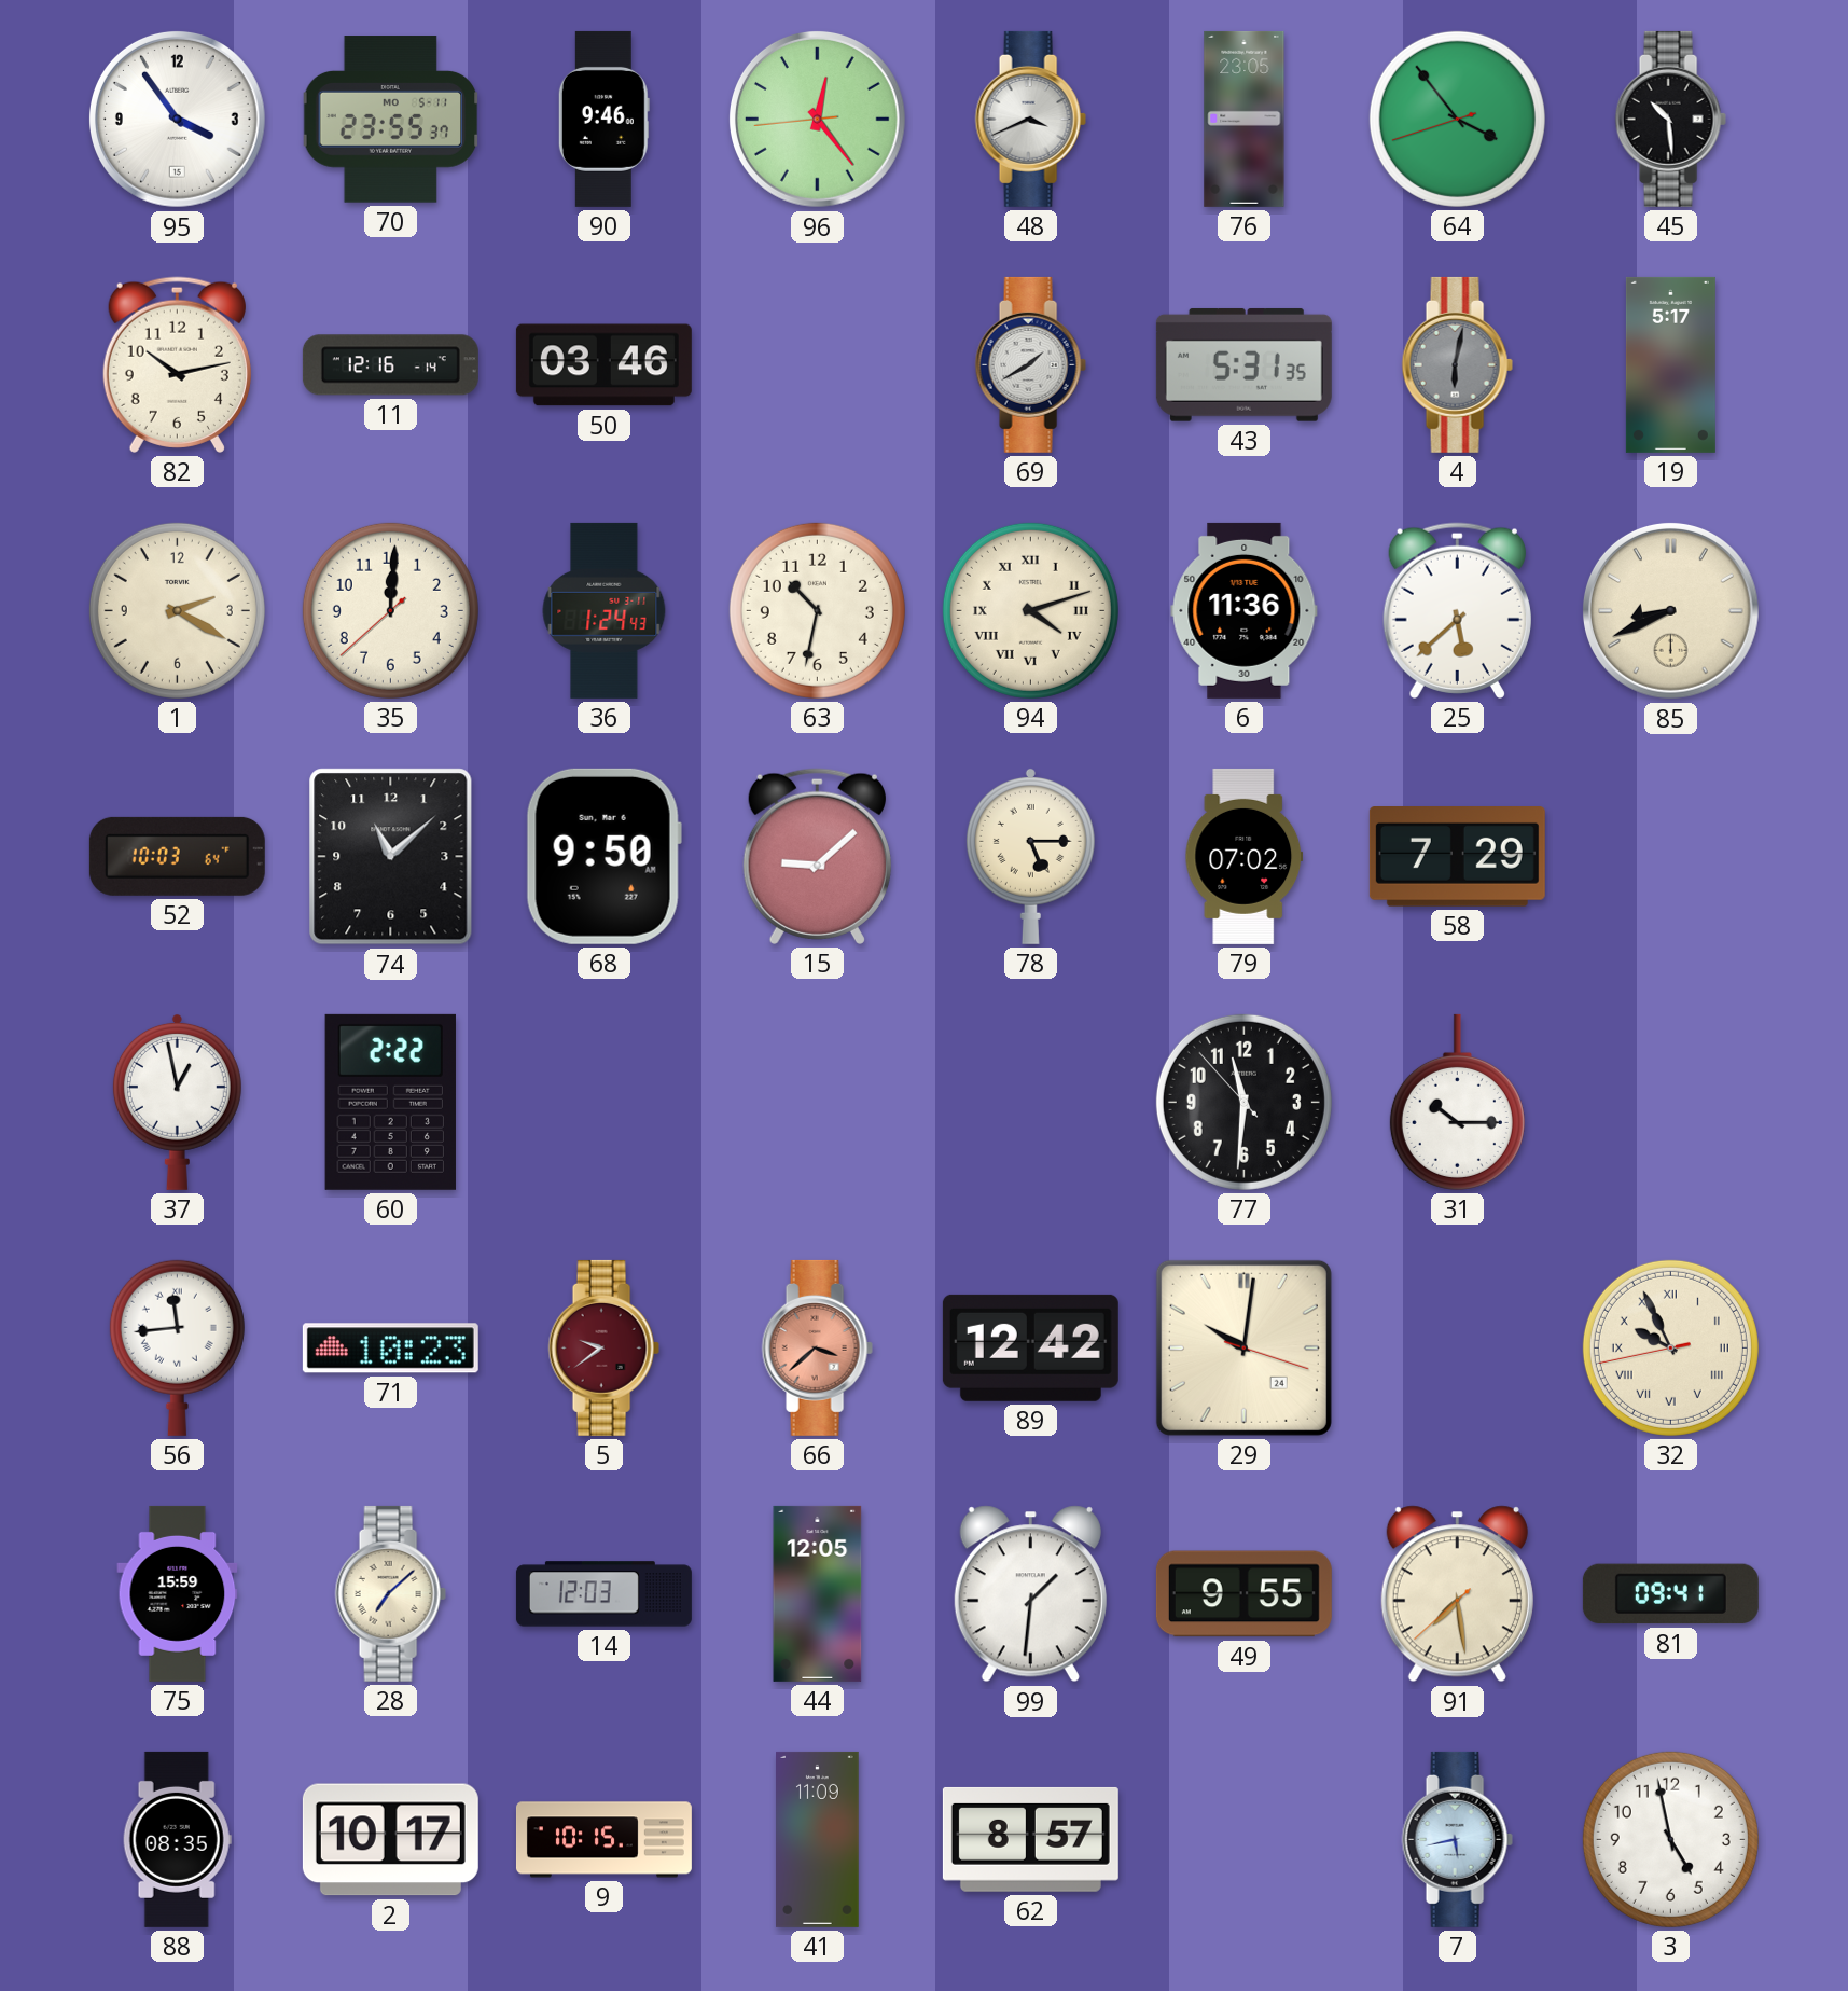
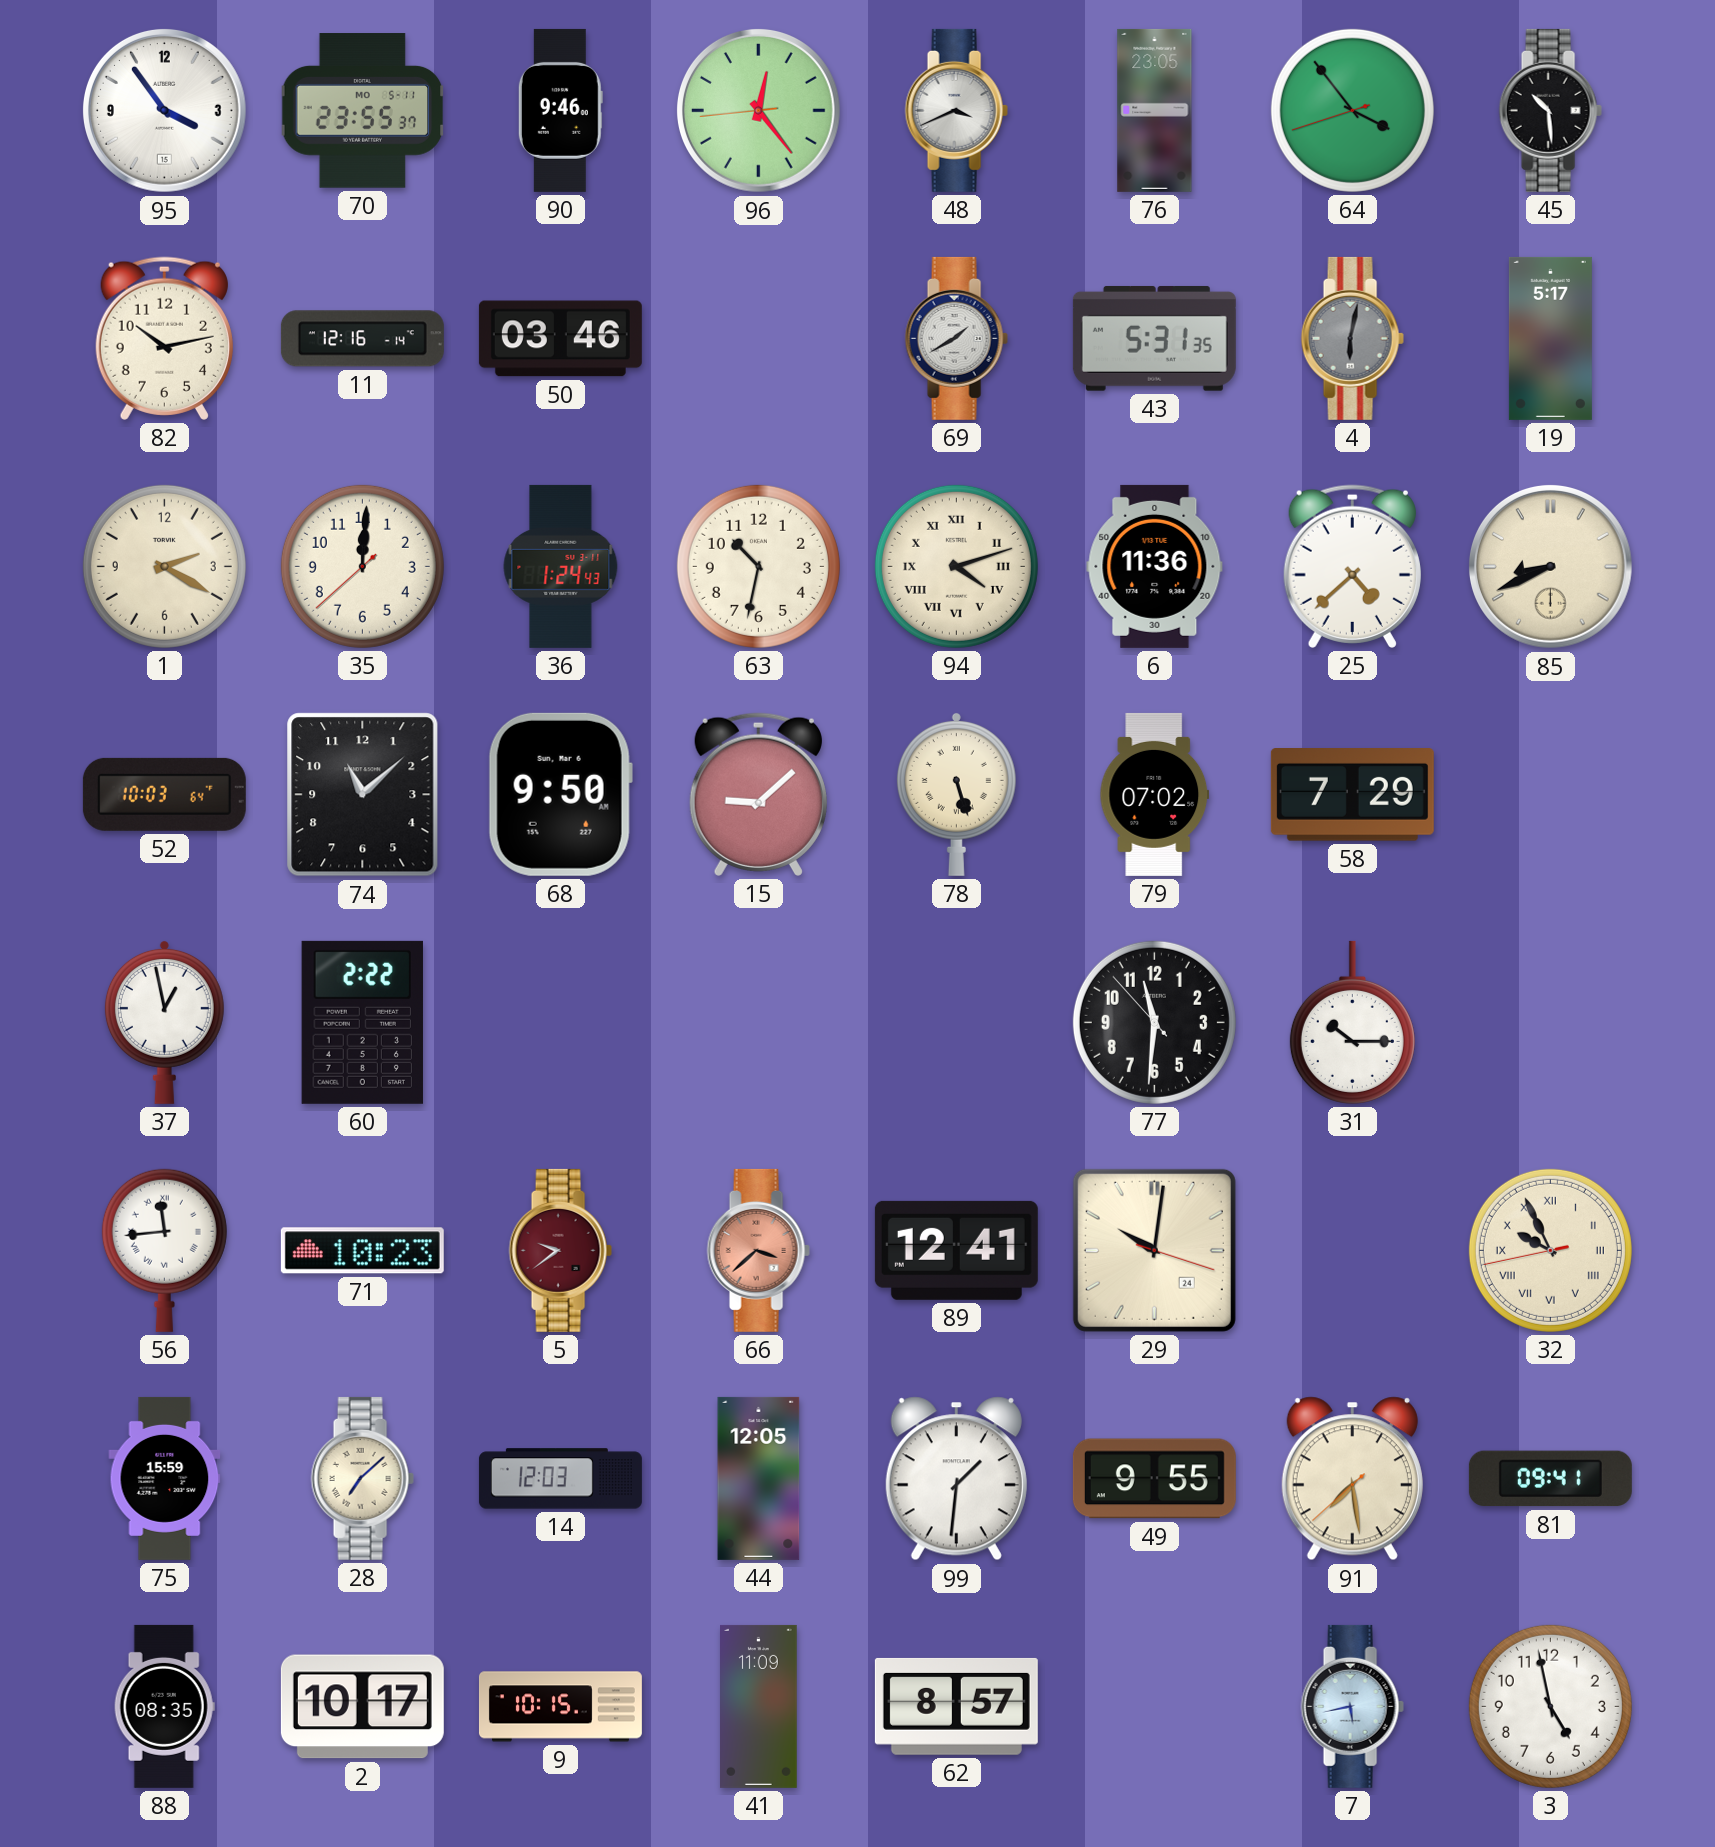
25: 5:38 -> 4:38 (1352, 566)
78: 5:15 -> 5:27 (956, 794)
89: 12:42 -> 12:41 (956, 1250)
